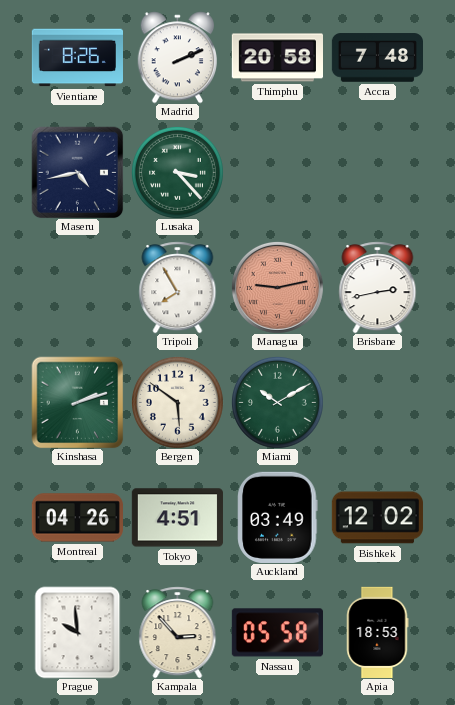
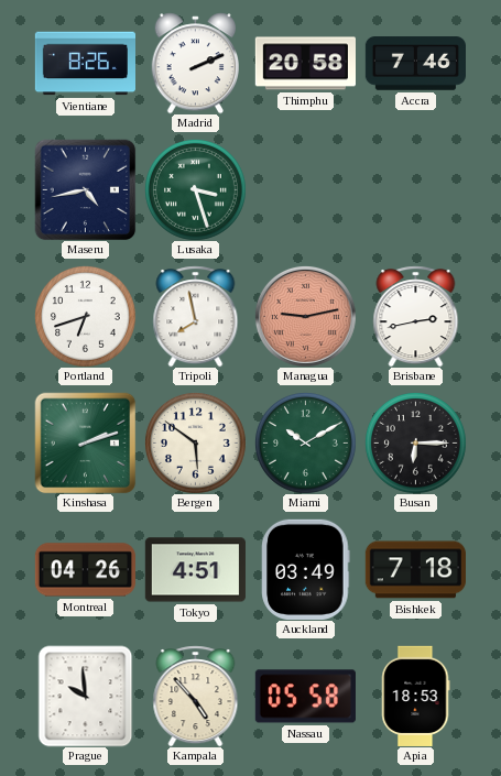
Accra: 7:48 -> 7:46 (415, 64)
Lusaka: 3:23 -> 3:27 (196, 190)
Portland: none -> 6:42 (86, 317)
Tripoli: 7:55 -> 7:58 (196, 316)
Busan: none -> 6:15 (416, 444)
Bishkek: 12:02 -> 7:18 (415, 570)
Kampala: 2:53 -> 4:53 (196, 696)
